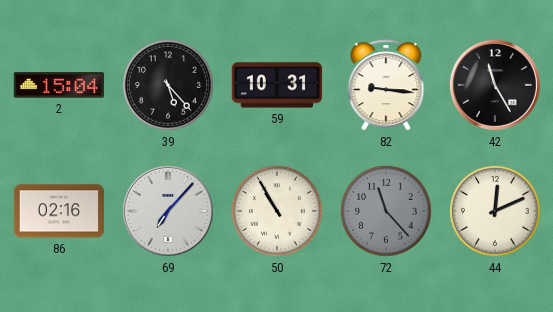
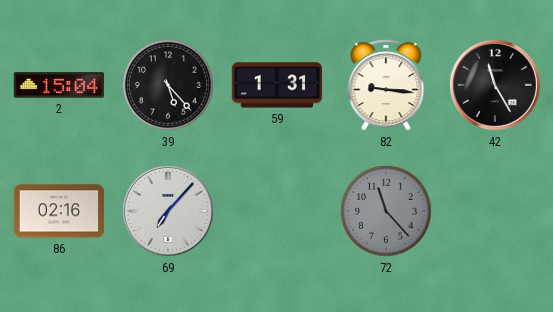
59: 10:31 -> 1:31 (277, 85)
50: 10:55 -> none (277, 211)
44: 12:11 -> none (495, 211)
